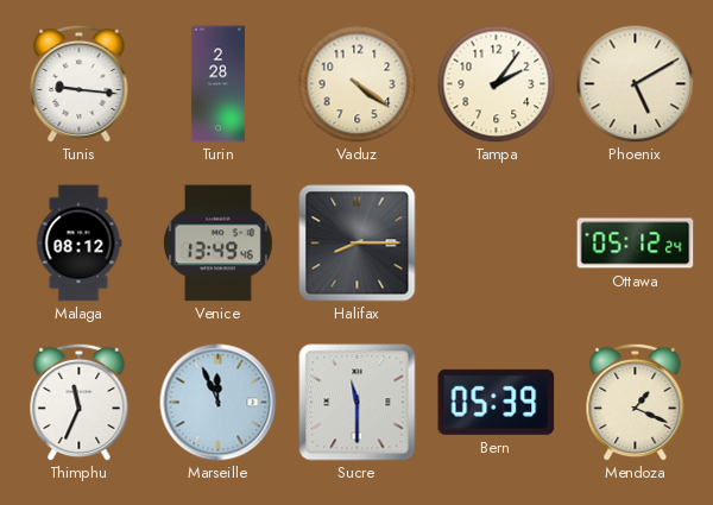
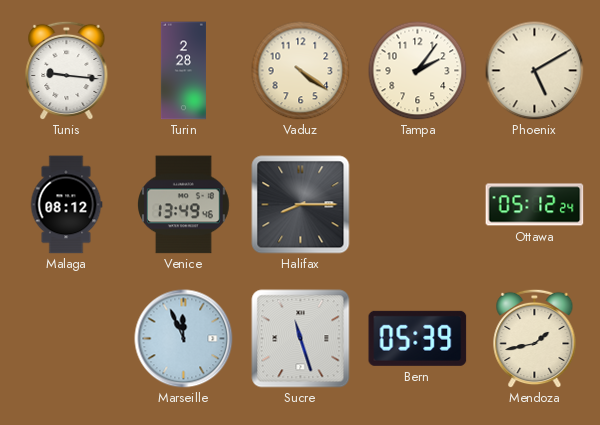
Thimphu: 11:34 -> none (80, 402)
Sucre: 11:30 -> 11:27 (301, 339)
Mendoza: 1:19 -> 1:43 (535, 338)
